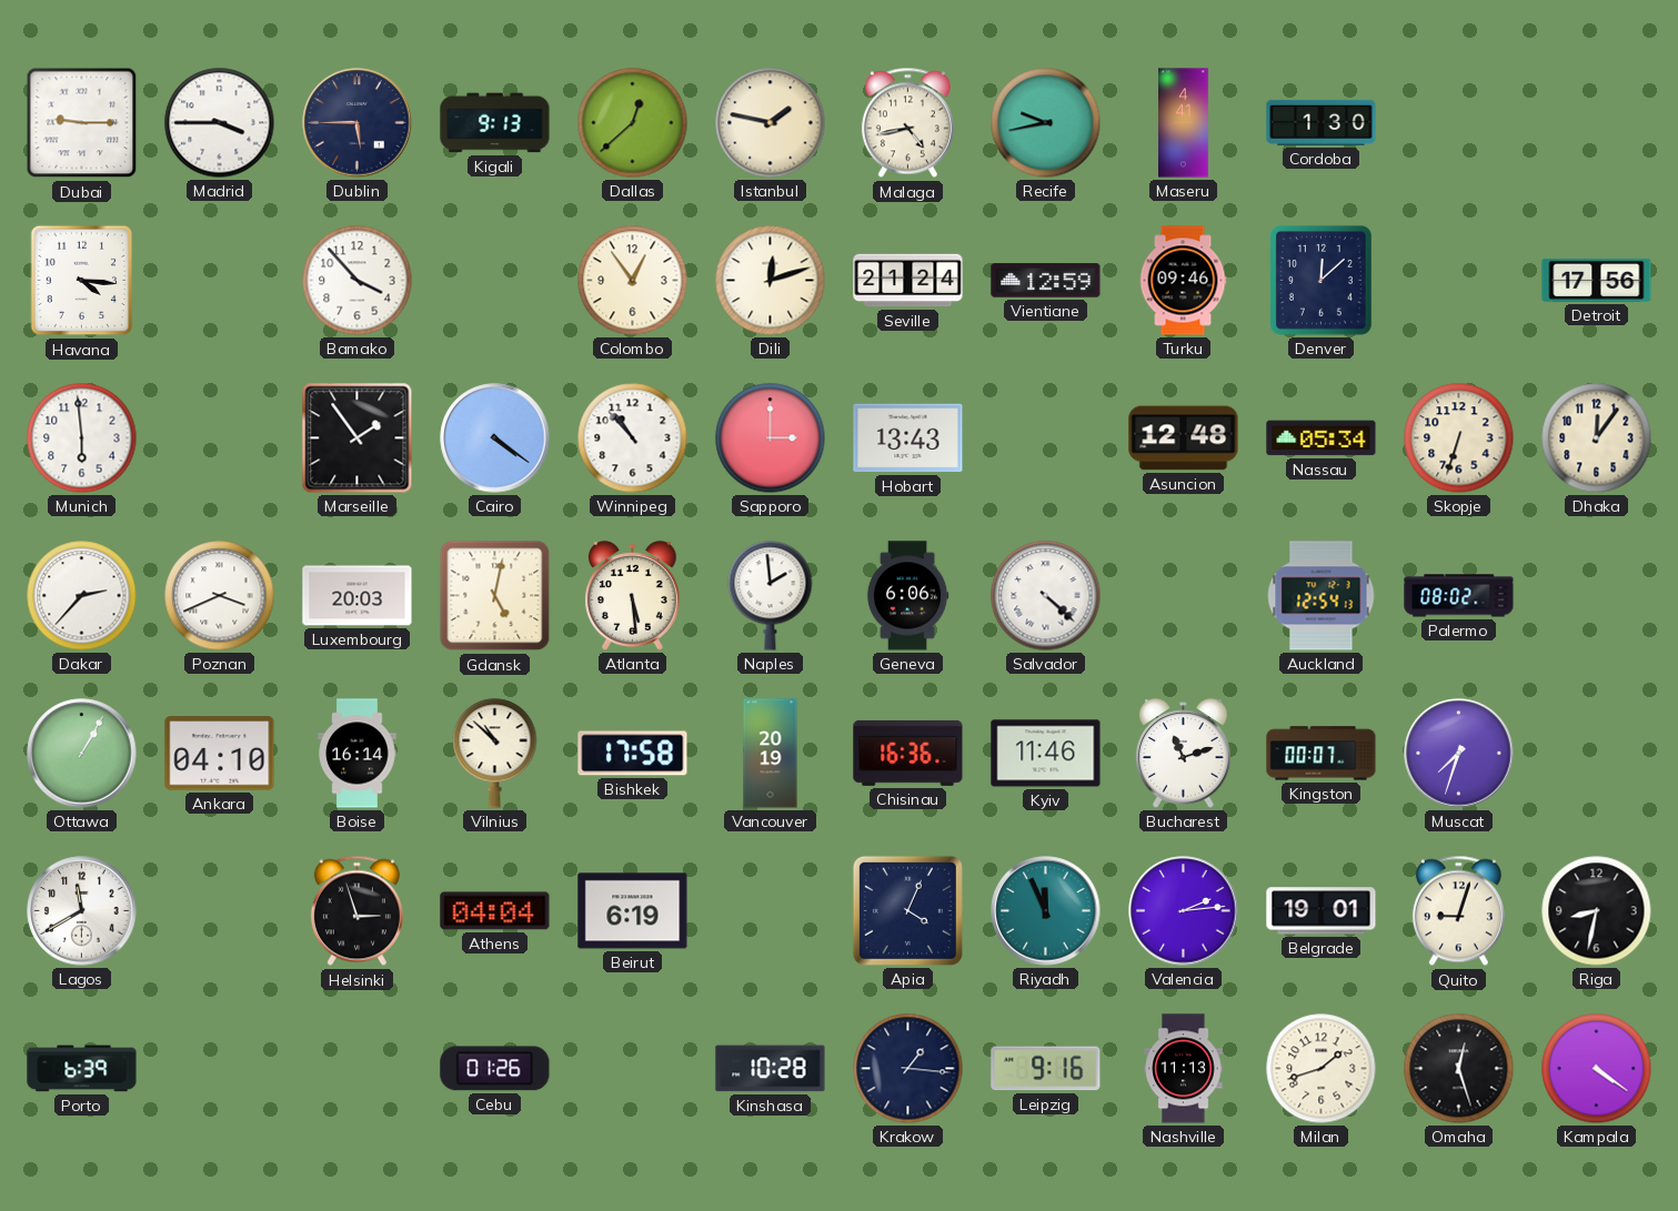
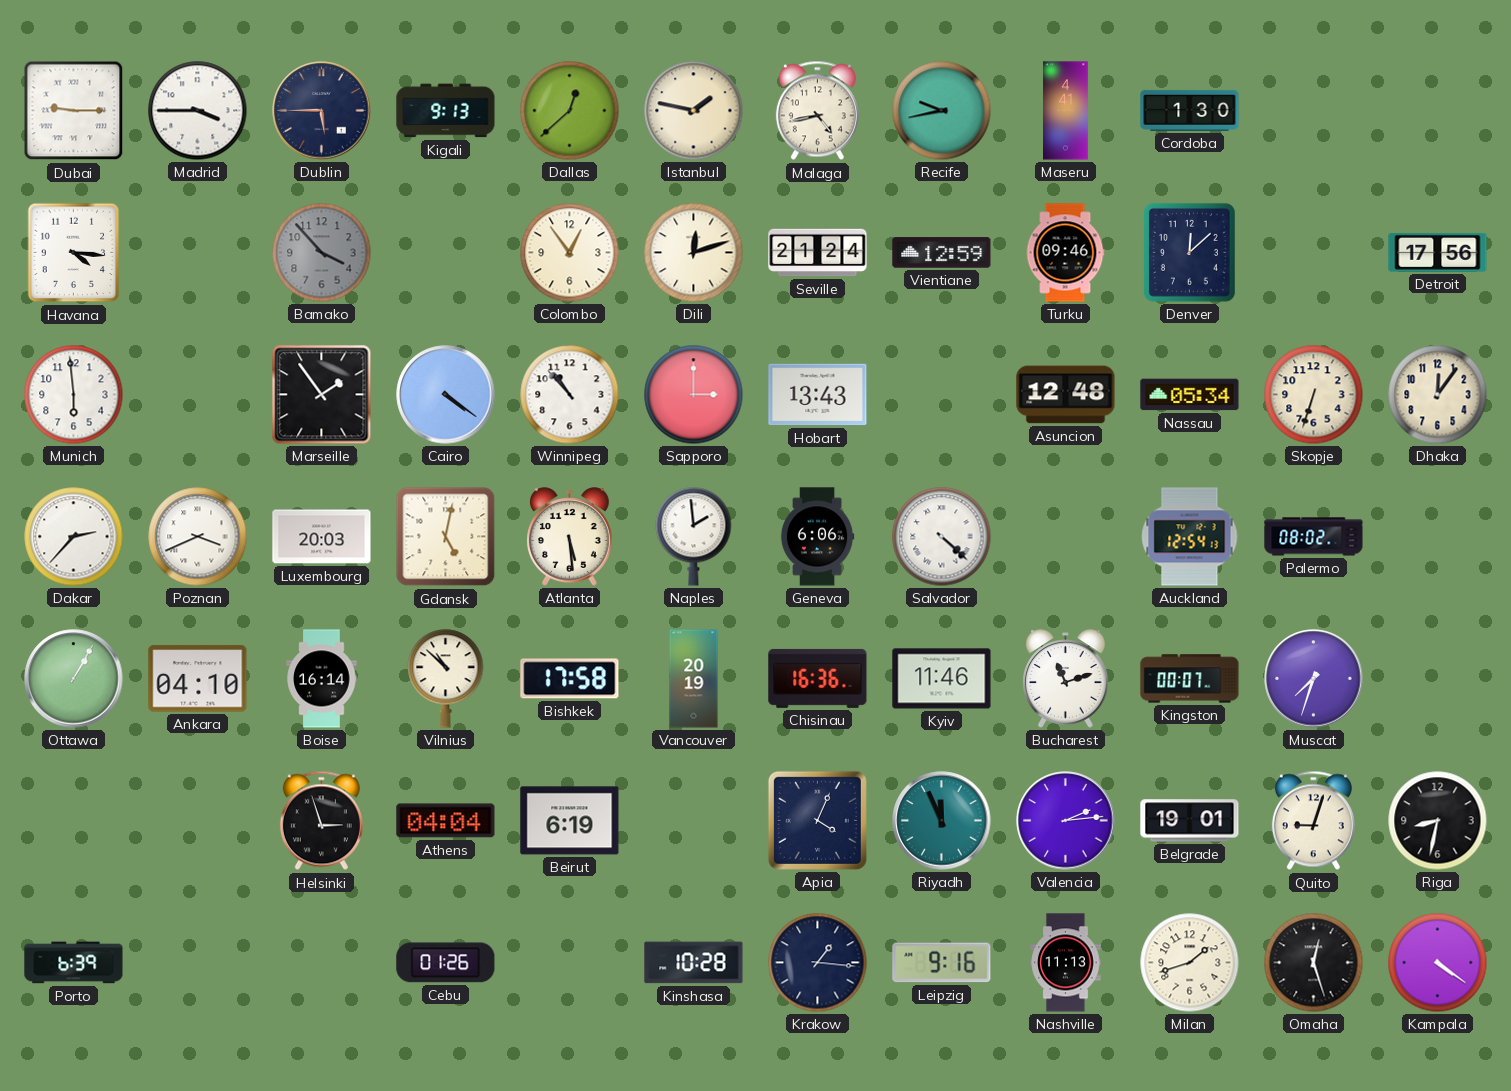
Bamako dial: white -> grey (322, 253)
Lagos: 11:40 -> none (82, 911)
